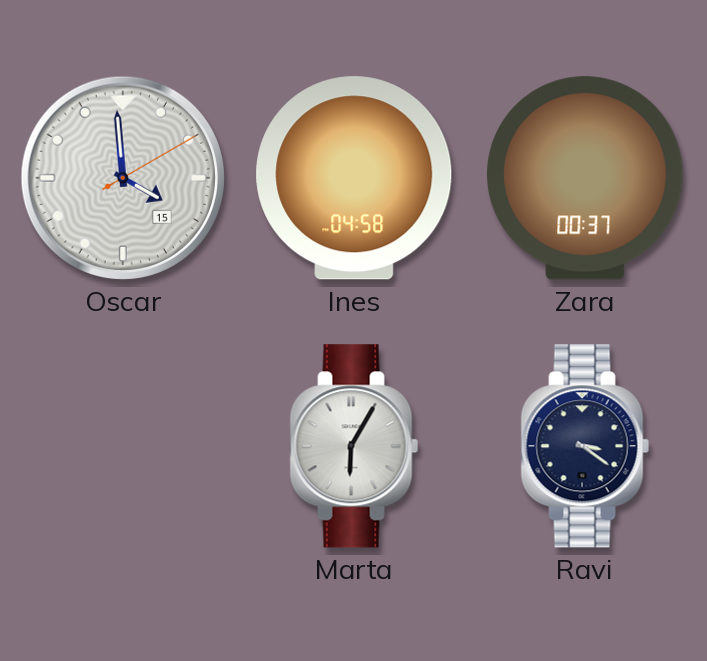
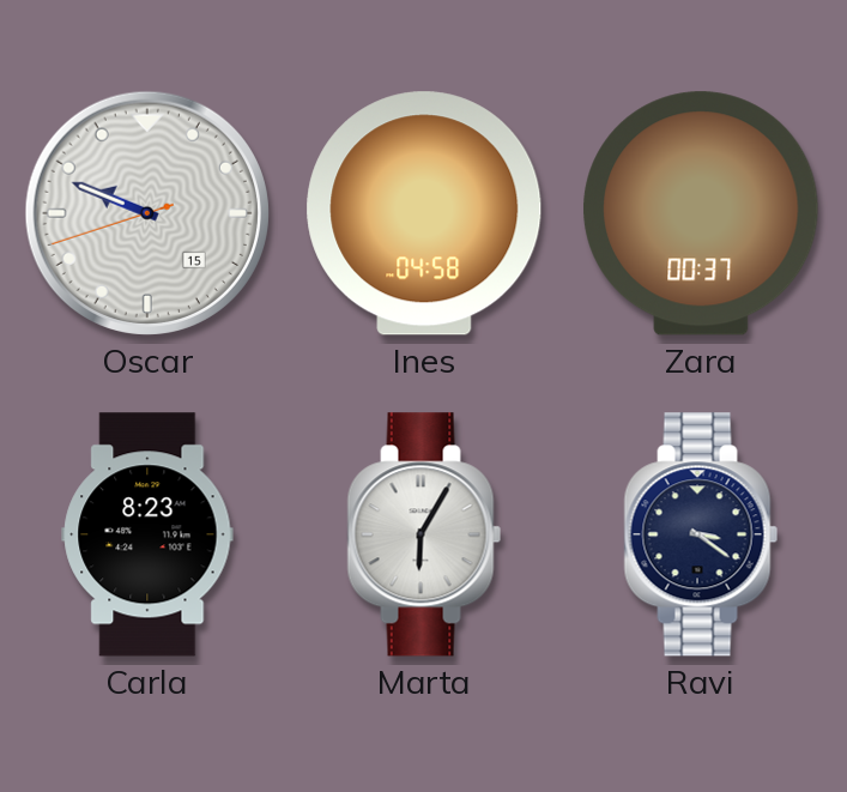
Oscar: 3:59 -> 9:48 (147, 213)
Carla: none -> 8:23 (147, 534)
